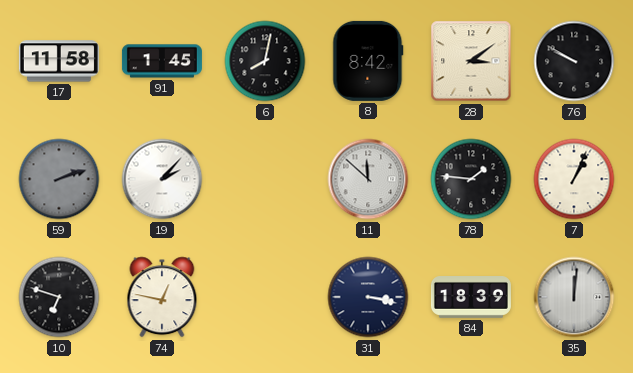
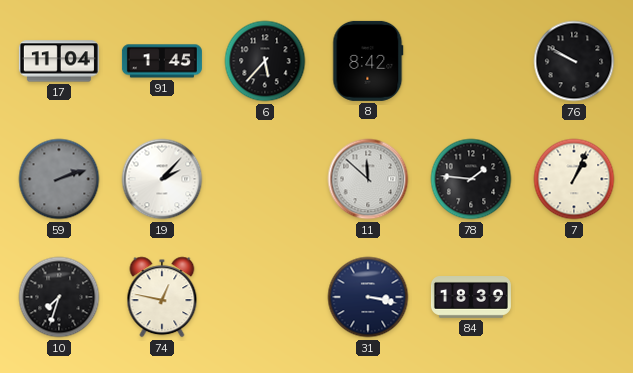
17: 11:58 -> 11:04 (59, 61)
6: 8:02 -> 5:37 (265, 61)
28: 3:09 -> none (471, 61)
10: 6:48 -> 7:33 (59, 297)
35: 12:01 -> none (574, 297)
